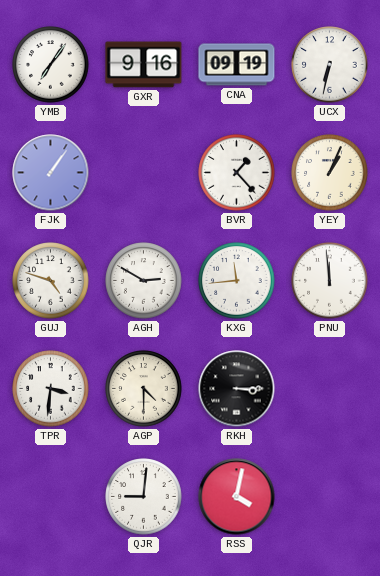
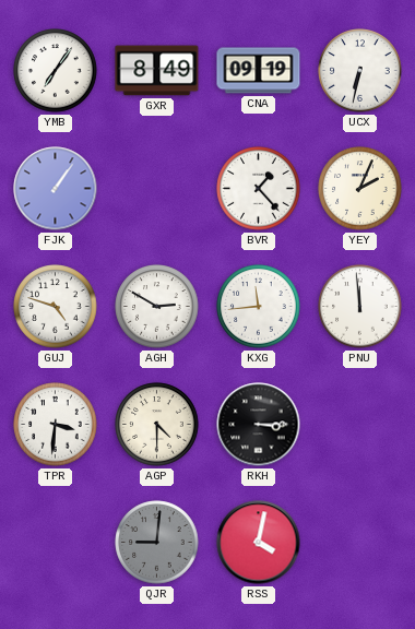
GXR: 9:16 -> 8:49 (157, 71)
YEY: 1:04 -> 2:04 (360, 189)
QJR dial: white -> grey (157, 543)
